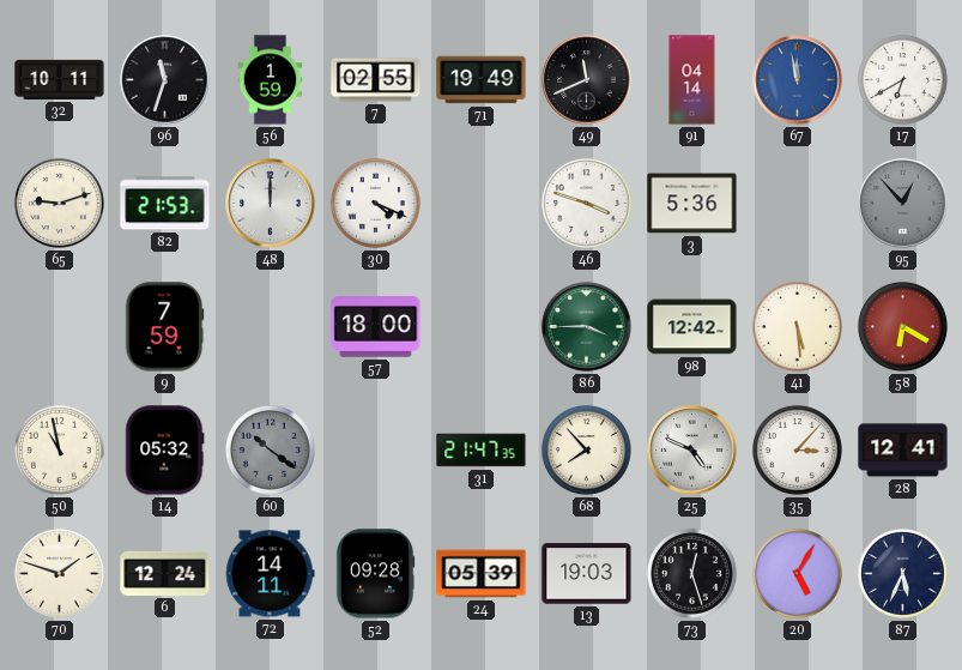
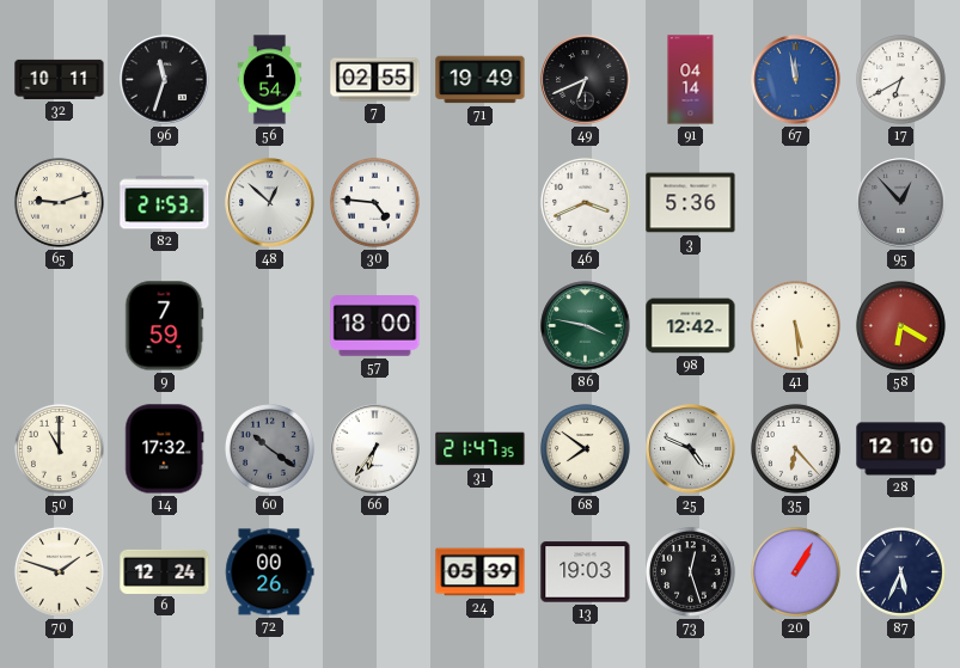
56: 1:59 -> 1:54 (270, 80)
49: 11:41 -> 6:41 (586, 80)
48: 12:00 -> 12:52 (270, 203)
30: 4:19 -> 4:46 (374, 202)
46: 3:48 -> 3:41 (585, 202)
86: 3:45 -> 3:47 (586, 326)
50: 10:58 -> 11:00 (59, 448)
14: 05:32 -> 17:32 (165, 449)
66: none -> 6:36 (375, 449)
68: 7:53 -> 7:51 (585, 448)
35: 3:07 -> 6:23 (795, 448)
28: 12:41 -> 12:10 (901, 449)
72: 14:11 -> 00:26 (270, 572)
52: 09:28 -> none (375, 574)
20: 5:05 -> 1:05 (795, 571)
